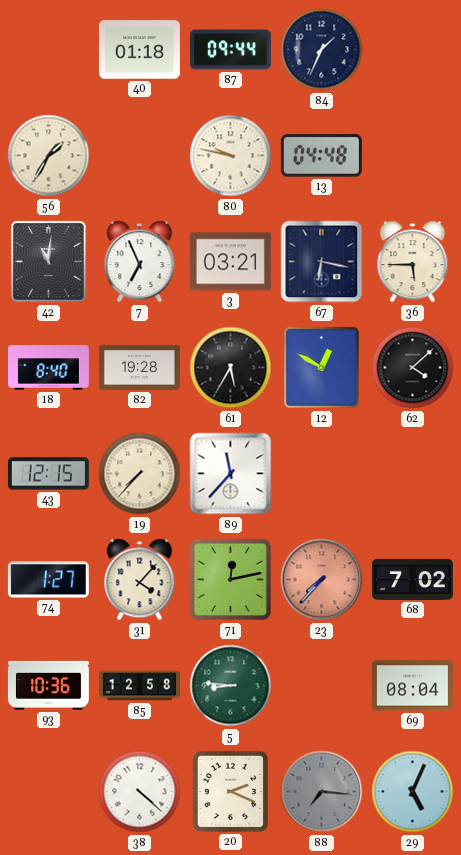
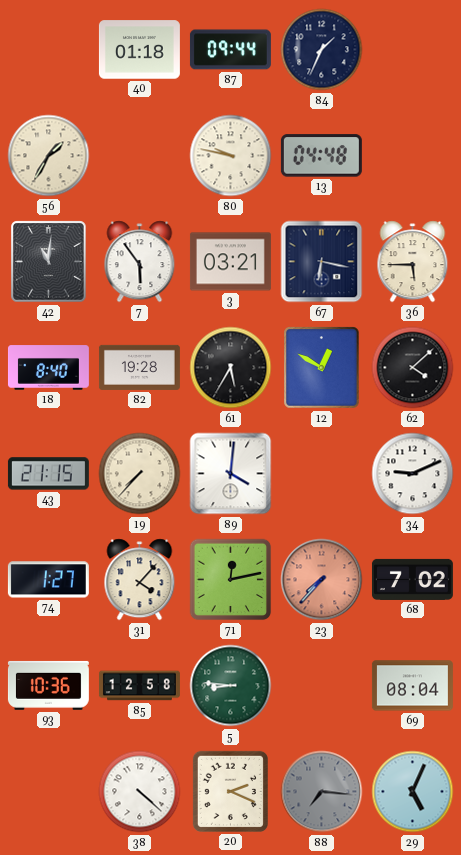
7: 6:56 -> 5:54 (140, 262)
43: 12:15 -> 21:15 (48, 474)
89: 11:37 -> 4:01 (231, 474)
34: none -> 9:11 (413, 474)
